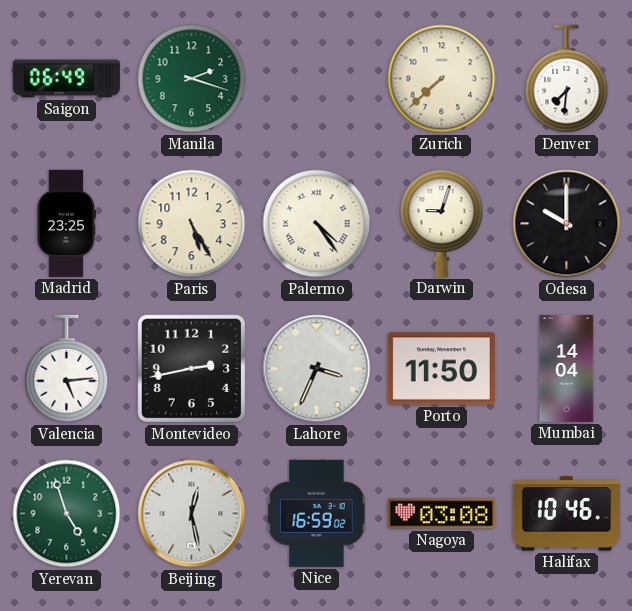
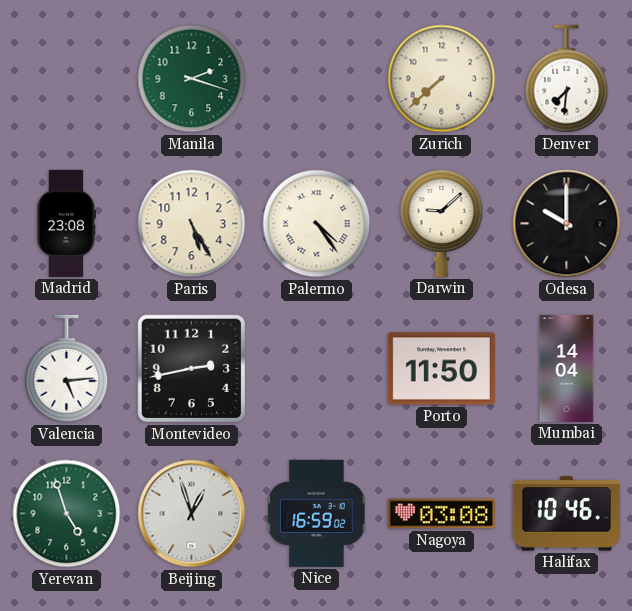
Saigon: 06:49 -> none (66, 79)
Madrid: 23:25 -> 23:08 (66, 223)
Darwin: 9:03 -> 9:08 (442, 223)
Lahore: 3:34 -> none (317, 369)
Beijing: 12:28 -> 12:57 (192, 514)
